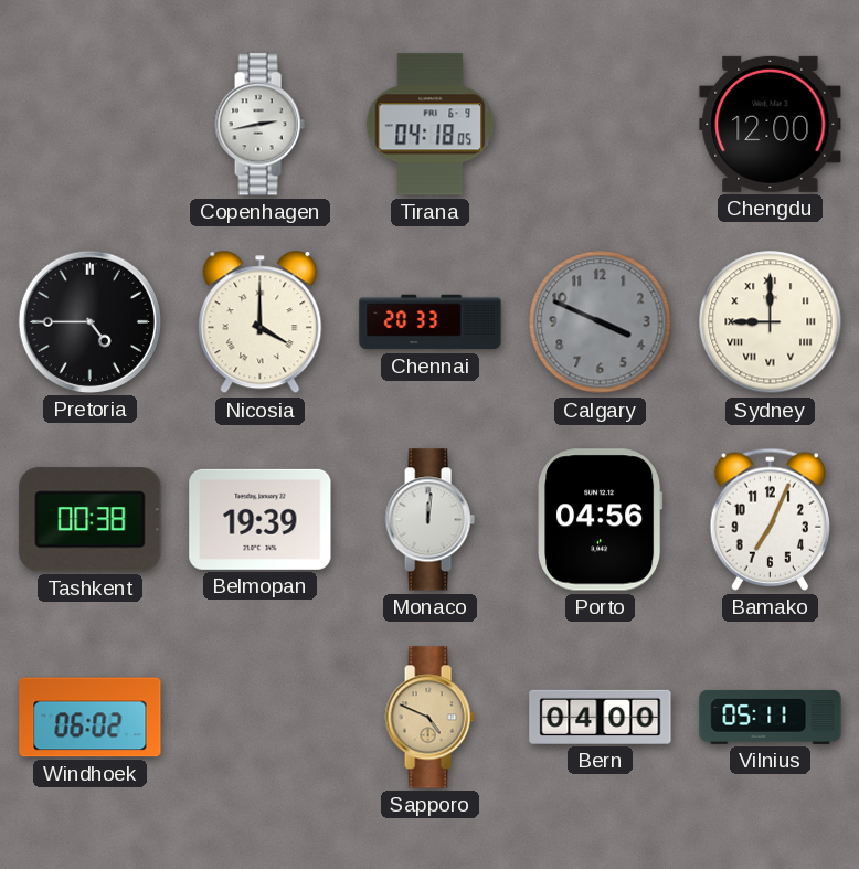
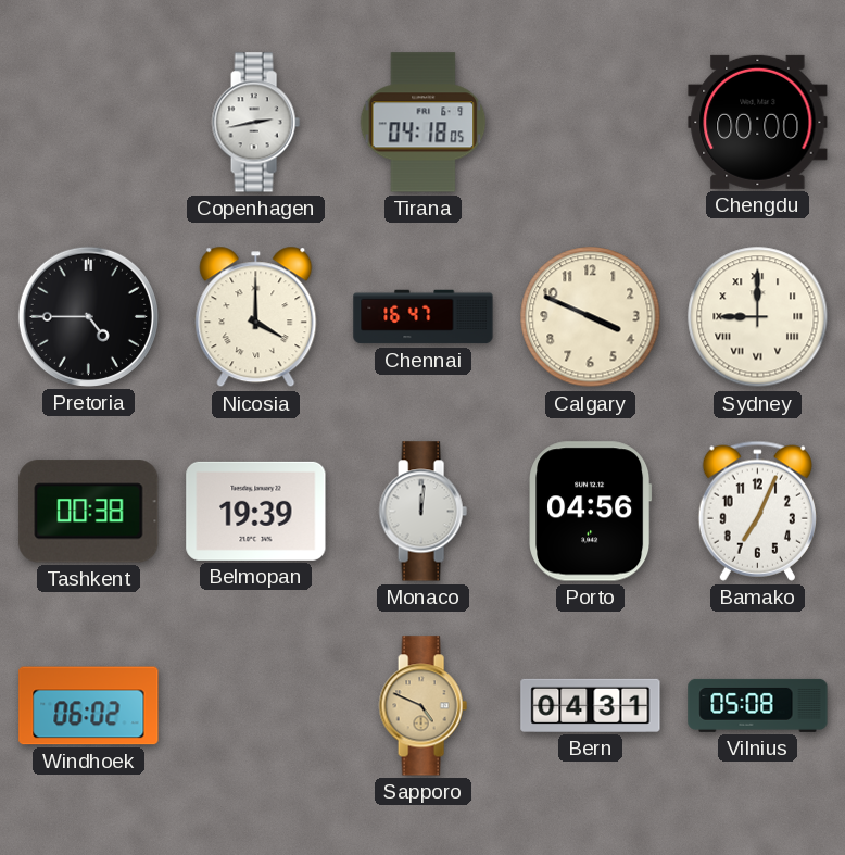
Chengdu: 12:00 -> 00:00 (758, 122)
Chennai: 20:33 -> 16:47 (424, 317)
Calgary dial: grey -> cream (591, 317)
Bern: 04:00 -> 04:31 (591, 705)
Vilnius: 05:11 -> 05:08 (758, 705)
